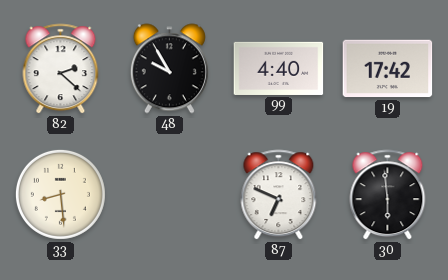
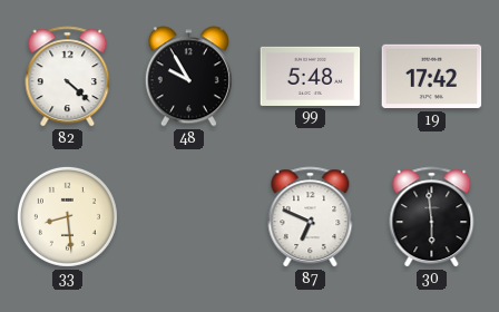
82: 2:22 -> 4:22 (68, 77)
99: 4:40 -> 5:48 (311, 76)
